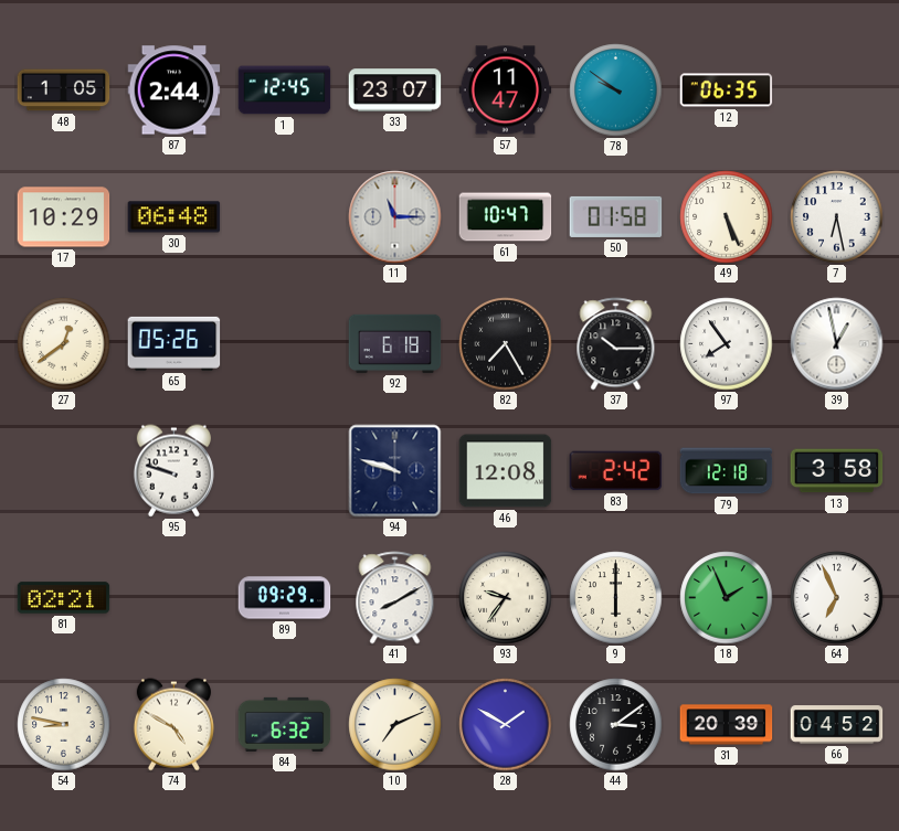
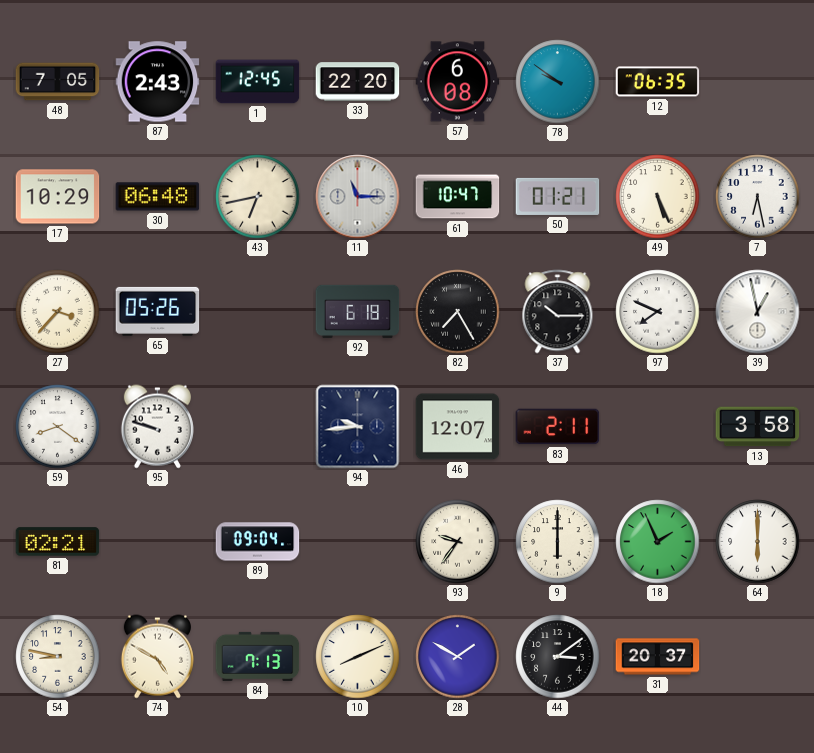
48: 1:05 -> 7:05 (58, 82)
87: 2:44 -> 2:43 (158, 82)
33: 23:07 -> 22:20 (358, 82)
57: 11:47 -> 6:08 (458, 82)
43: none -> 6:43 (258, 197)
50: 01:58 -> 01:21 (558, 196)
27: 12:39 -> 3:37 (58, 312)
97: 7:54 -> 7:49 (658, 312)
59: none -> 8:21 (58, 427)
94: 9:48 -> 9:44 (358, 427)
46: 12:08 -> 12:07 (458, 427)
83: 2:42 -> 2:11 (558, 427)
79: 12:18 -> none (727, 471)
89: 09:29 -> 09:04 (258, 542)
41: 8:10 -> none (395, 598)
64: 6:56 -> 6:00 (758, 542)
84: 6:32 -> 7:13 (258, 656)
10: 7:11 -> 8:11 (358, 657)
31: 20:39 -> 20:37 (658, 657)
66: 04:52 -> none (837, 725)
